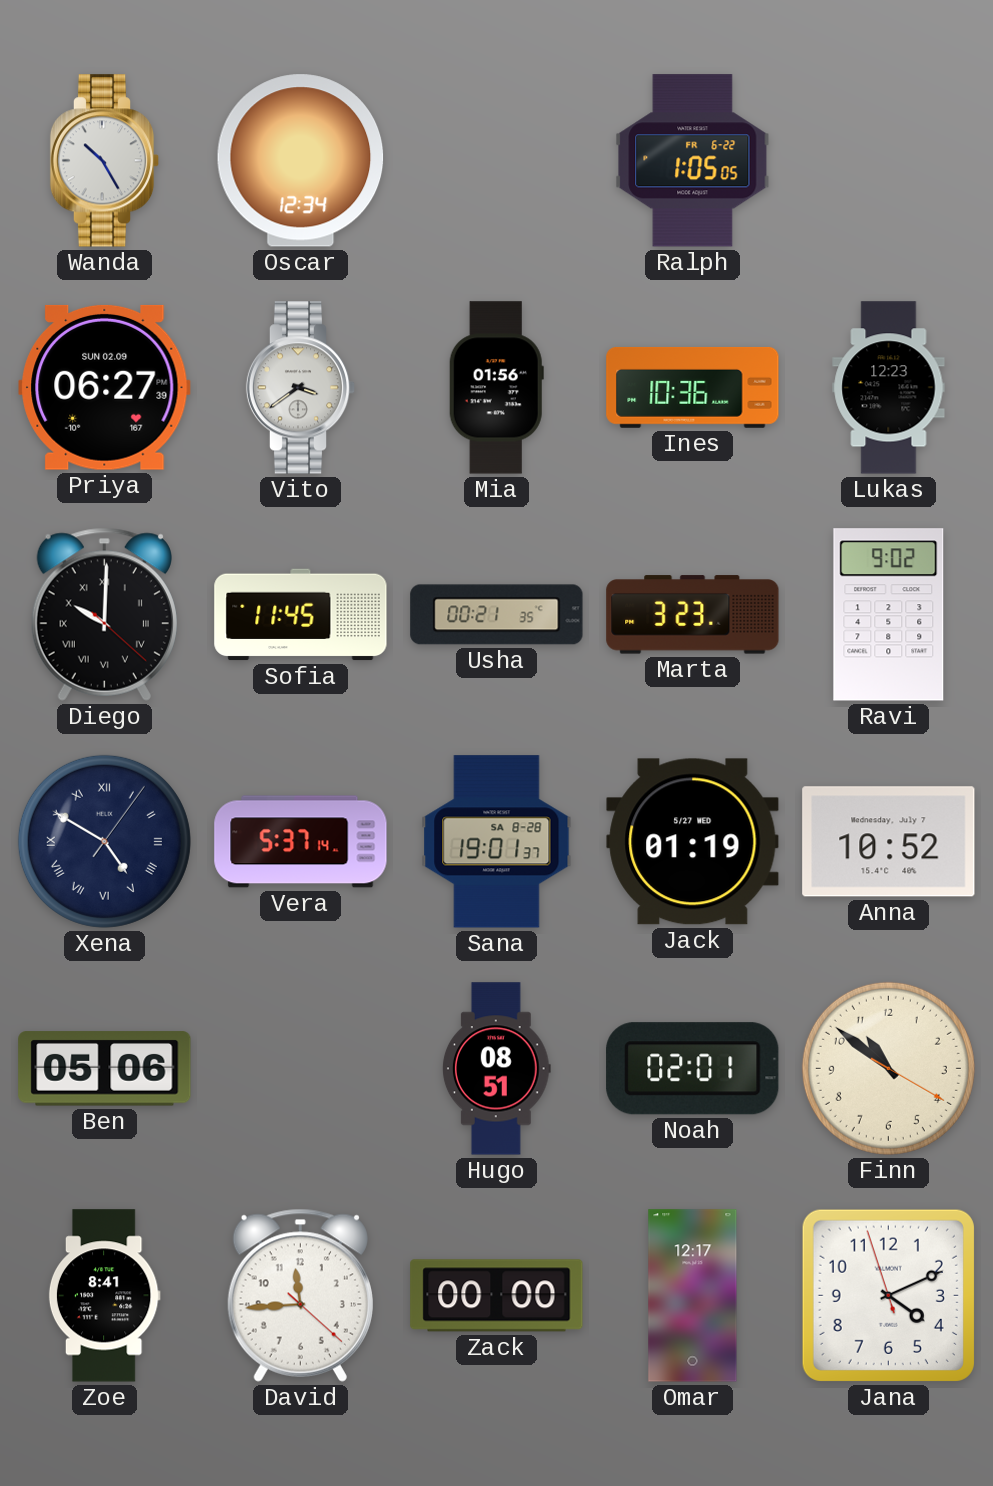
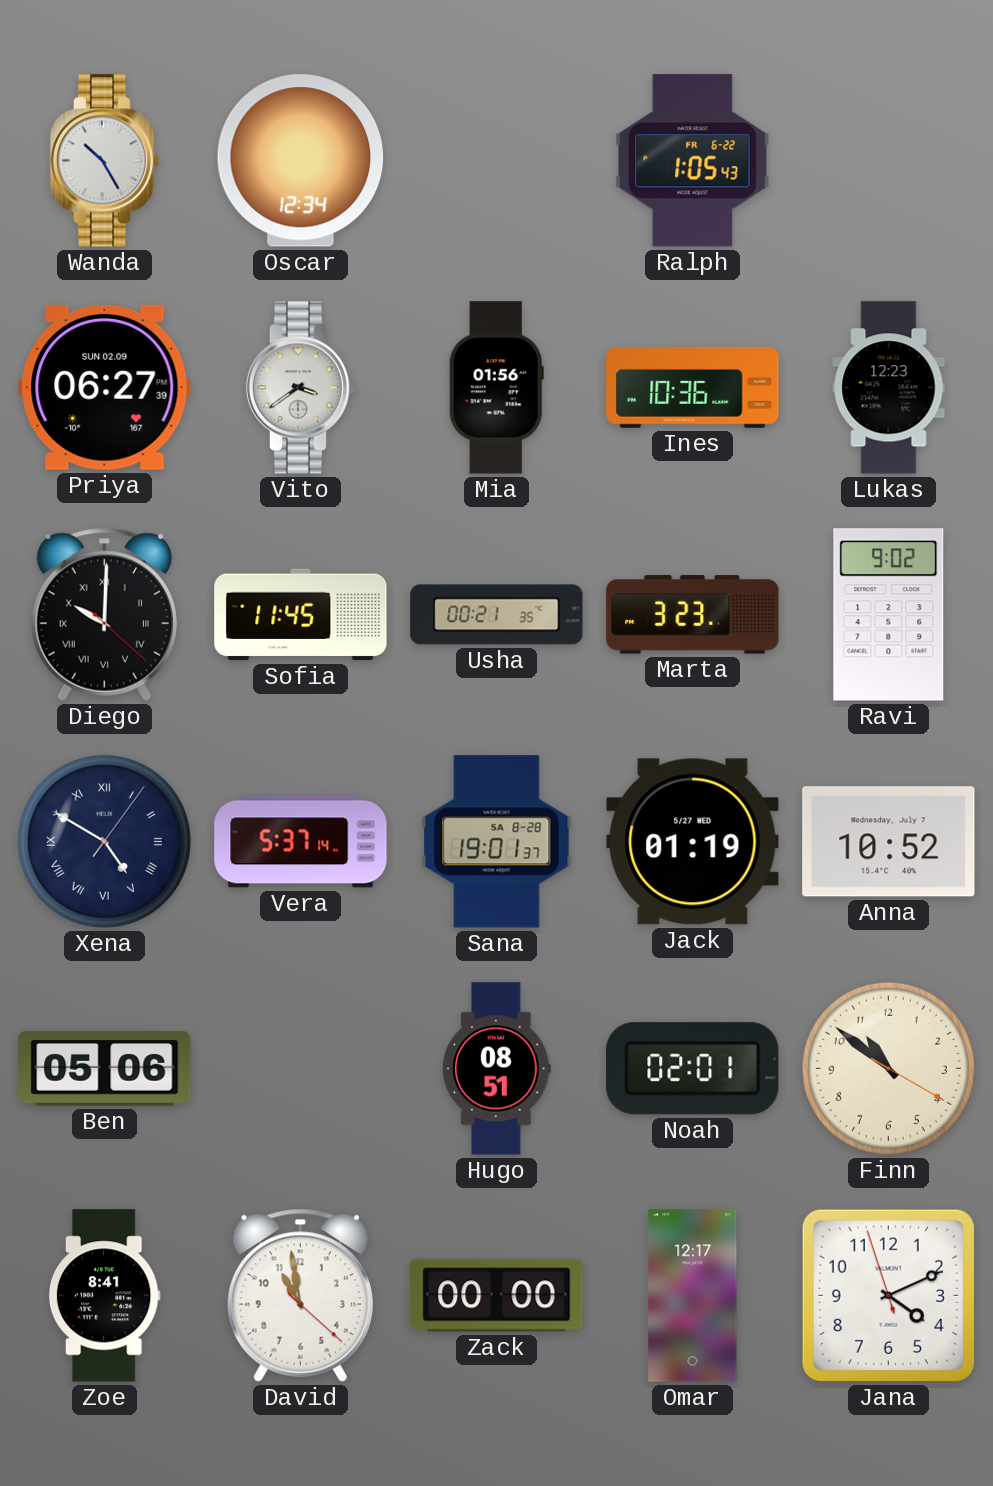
Ralph: 1:05:05 -> 1:05:43 (693, 161)
David: 11:44 -> 10:58 (300, 1295)
